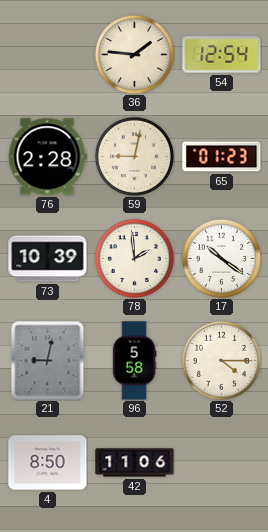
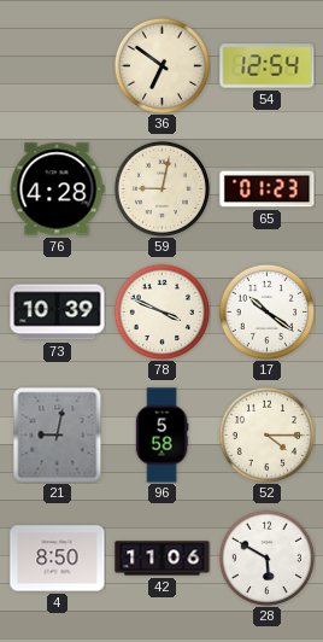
36: 1:46 -> 6:51 (161, 65)
76: 2:28 -> 4:28 (57, 189)
78: 1:59 -> 3:49 (161, 311)
28: none -> 5:50 (266, 558)
